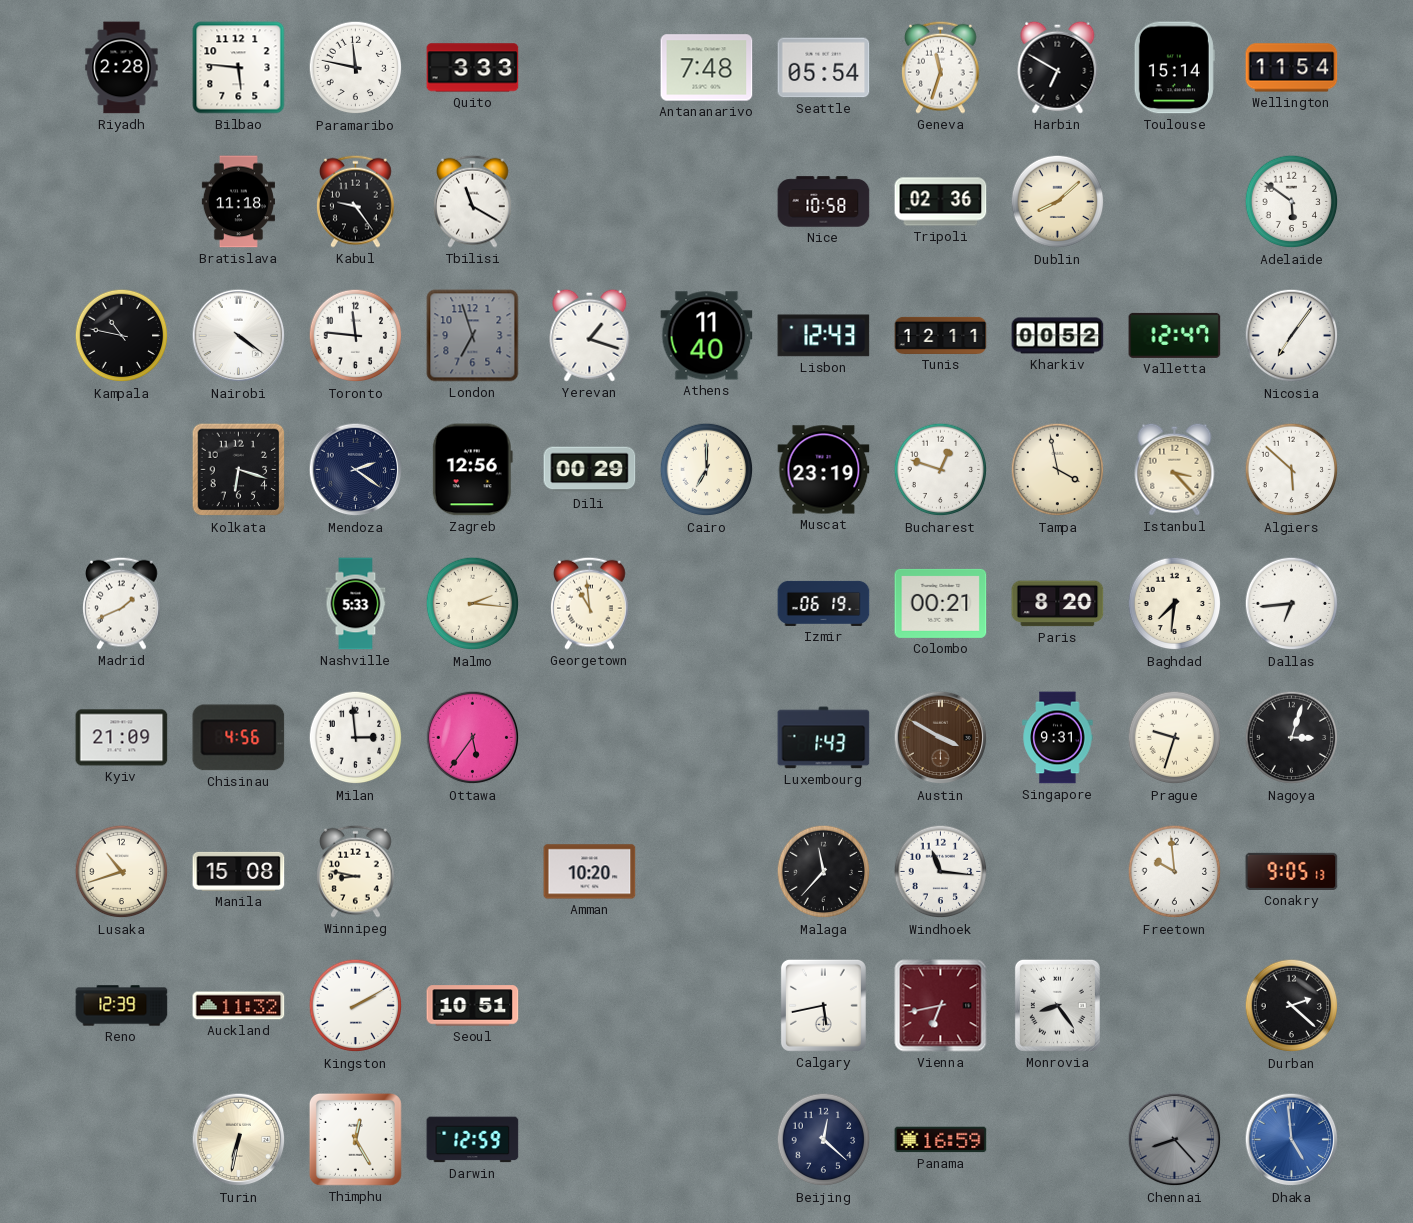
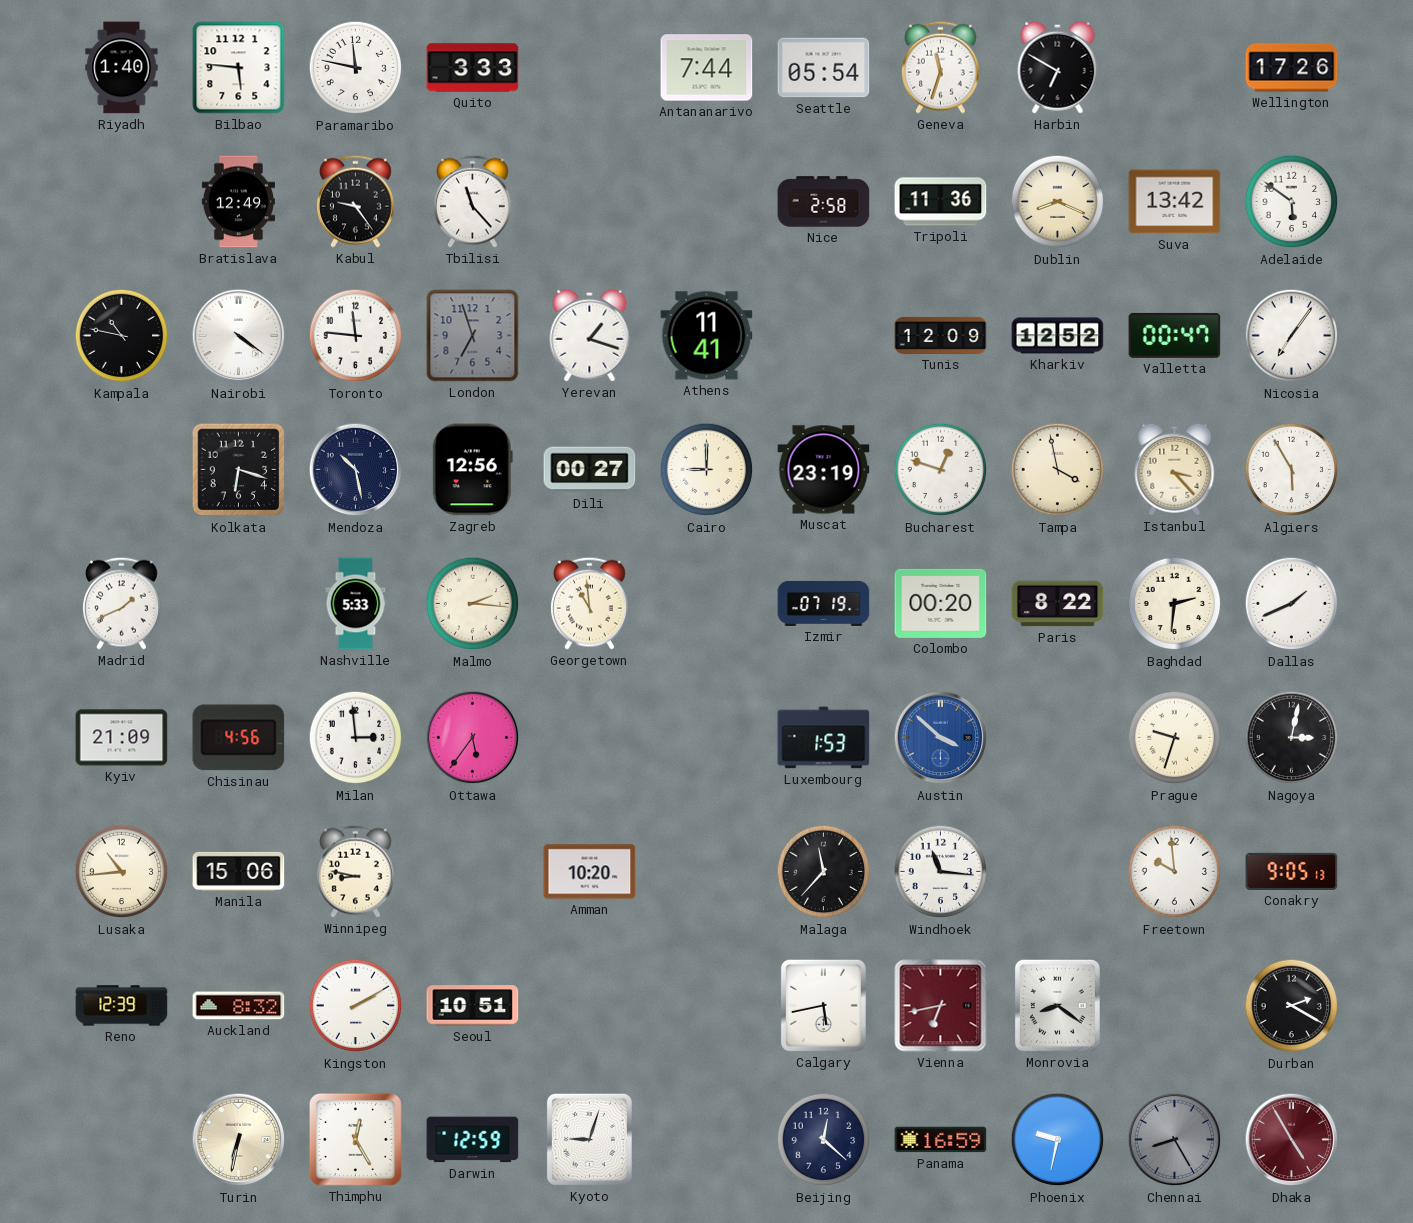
Riyadh: 2:28 -> 1:40 (122, 68)
Antananarivo: 7:48 -> 7:44 (707, 68)
Toulouse: 15:14 -> none (1174, 68)
Wellington: 11:54 -> 17:26 (1292, 68)
Bratislava: 11:18 -> 12:49 (238, 202)
Tbilisi: 11:20 -> 11:23 (473, 201)
Nice: 10:58 -> 2:58 (824, 202)
Tripoli: 02:36 -> 11:36 (941, 202)
Dublin: 8:08 -> 8:19 (1058, 202)
Suva: none -> 13:42 (1175, 202)
Athens: 11:40 -> 11:41 (707, 336)
Lisbon: 12:43 -> none (824, 336)
Tunis: 12:11 -> 12:09 (941, 335)
Kharkiv: 00:52 -> 12:52 (1058, 336)
Valletta: 12:47 -> 00:47 (1175, 335)
Mendoza: 2:21 -> 10:28 (356, 470)
Dili: 00:29 -> 00:27 (590, 470)
Cairo: 7:00 -> 9:00 (707, 470)
Algiers: 5:52 -> 5:55 (1292, 470)
Izmir: 06:19 -> 07:19 (824, 603)
Colombo: 00:21 -> 00:20 (941, 603)
Paris: 8:20 -> 8:22 (1058, 604)
Baghdad: 7:31 -> 2:31 (1175, 604)
Dallas: 6:44 -> 1:41 (1292, 604)
Luxembourg: 1:43 -> 1:53 (824, 738)
Austin: 3:50 -> 3:52 (941, 738)
Austin dial: brown -> blue (941, 738)
Singapore: 9:31 -> none (1058, 738)
Nagoya: 3:03 -> 3:02 (1292, 738)
Lusaka: 10:42 -> 10:44 (122, 872)
Manila: 15:08 -> 15:06 (239, 871)
Auckland: 11:32 -> 8:32 (239, 1006)
Monrovia: 8:24 -> 8:21 (1057, 1005)
Durban: 2:22 -> 2:20 (1292, 1006)
Kyoto: none -> 9:03 (589, 1139)
Phoenix: none -> 9:32 (1058, 1140)
Chennai: 8:23 -> 8:25 (1175, 1140)
Dhaka: 4:59 -> 4:55 (1292, 1140)
Dhaka dial: blue -> burgundy (1292, 1140)
